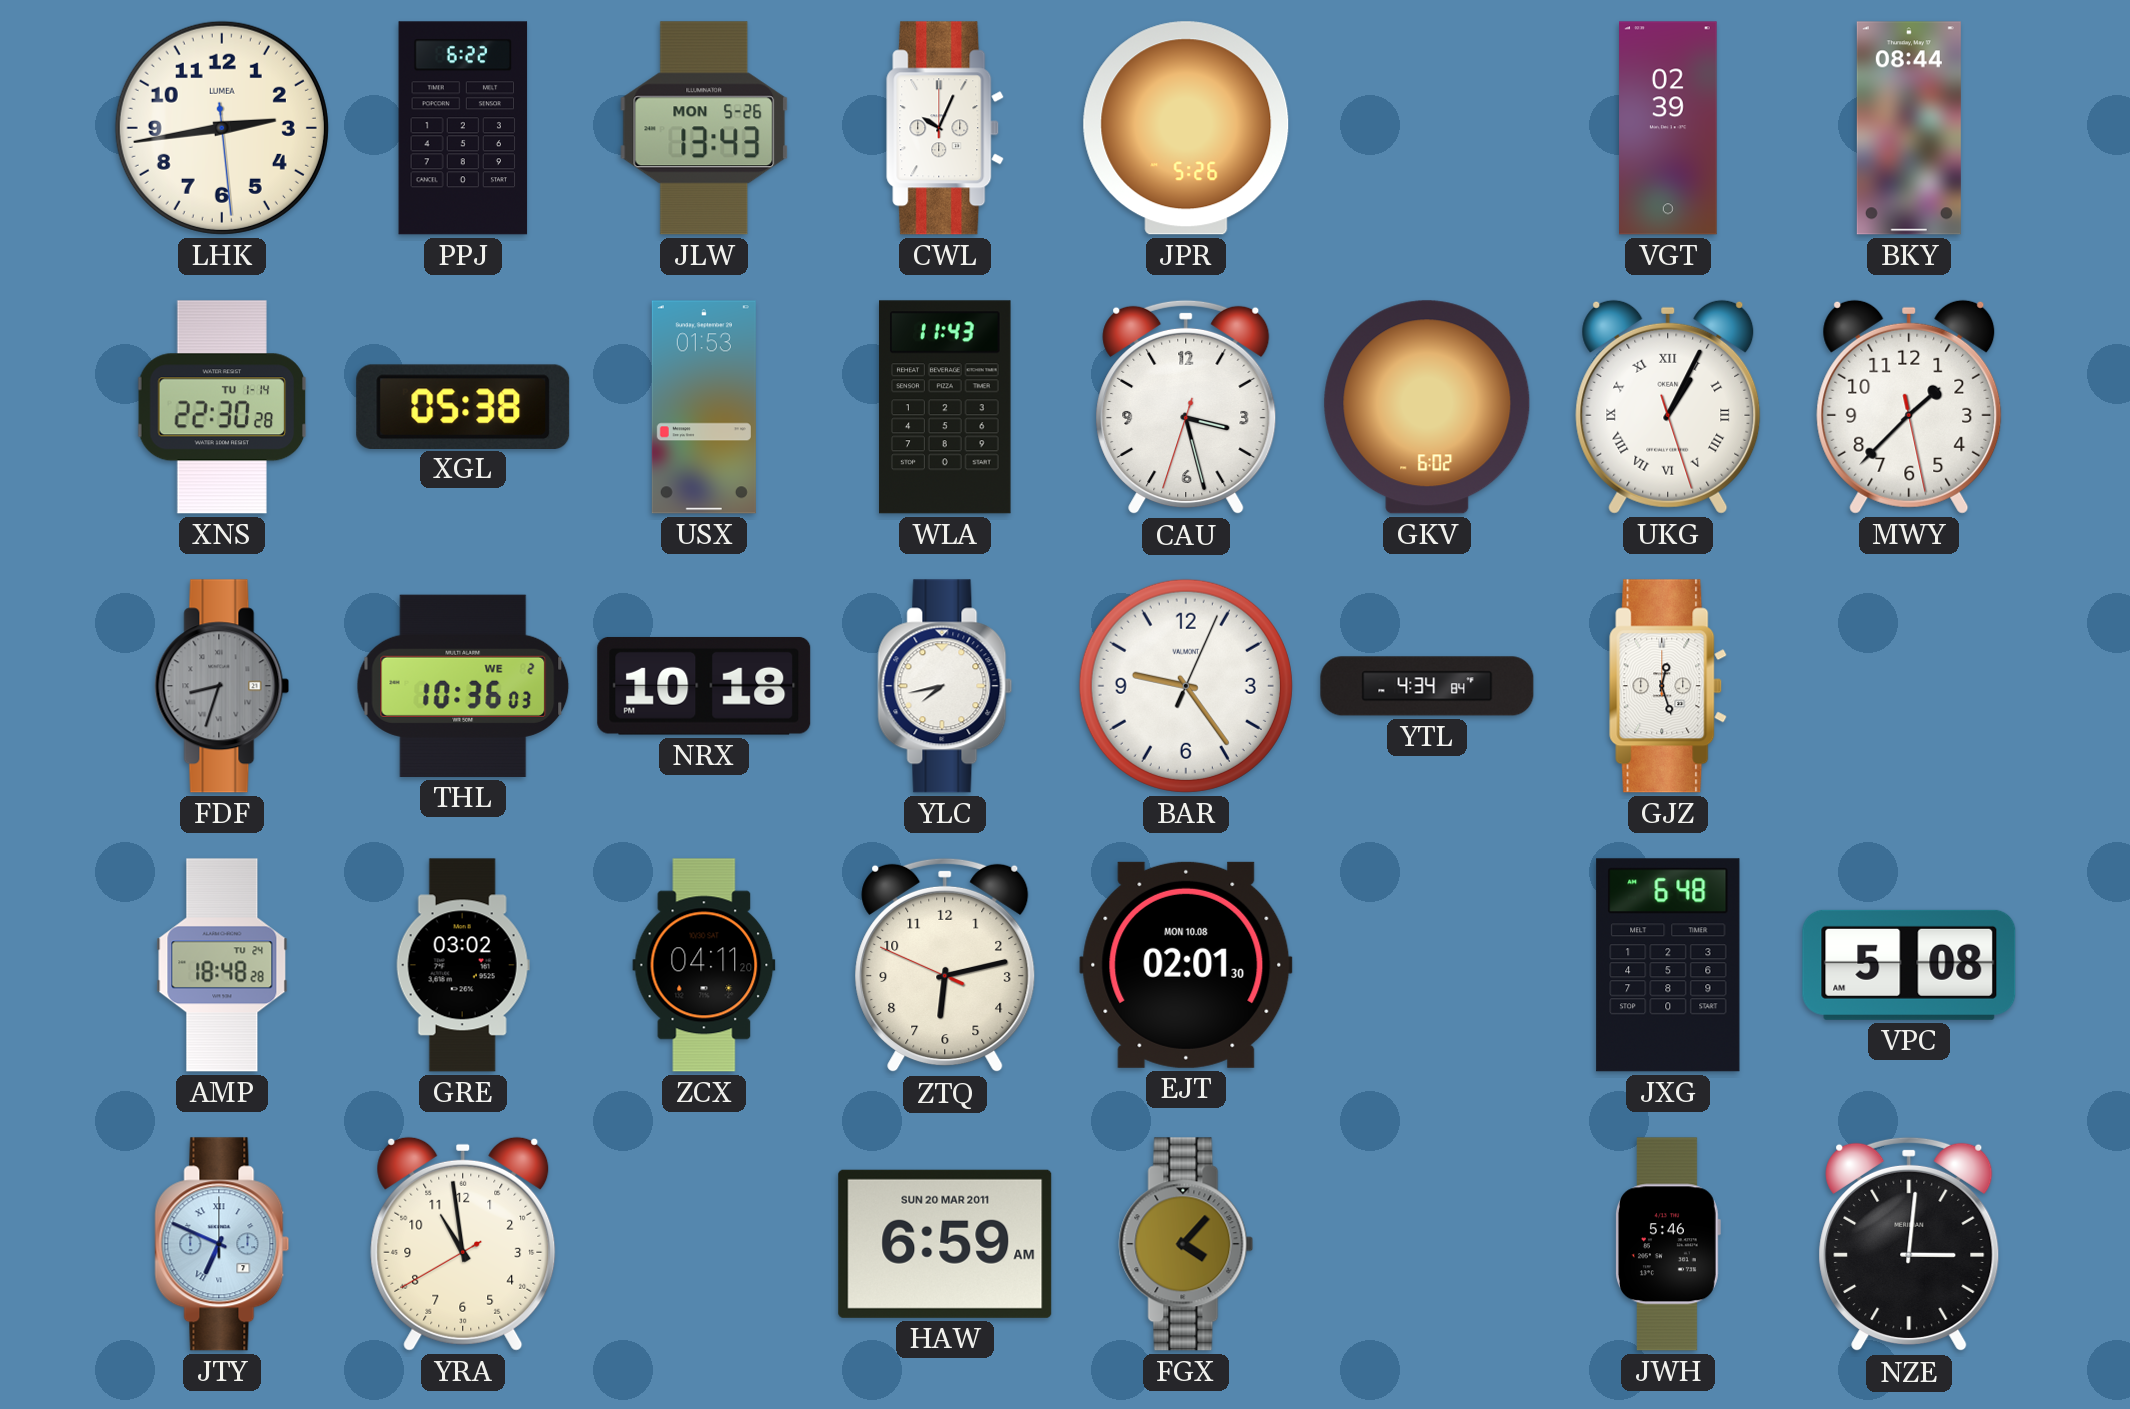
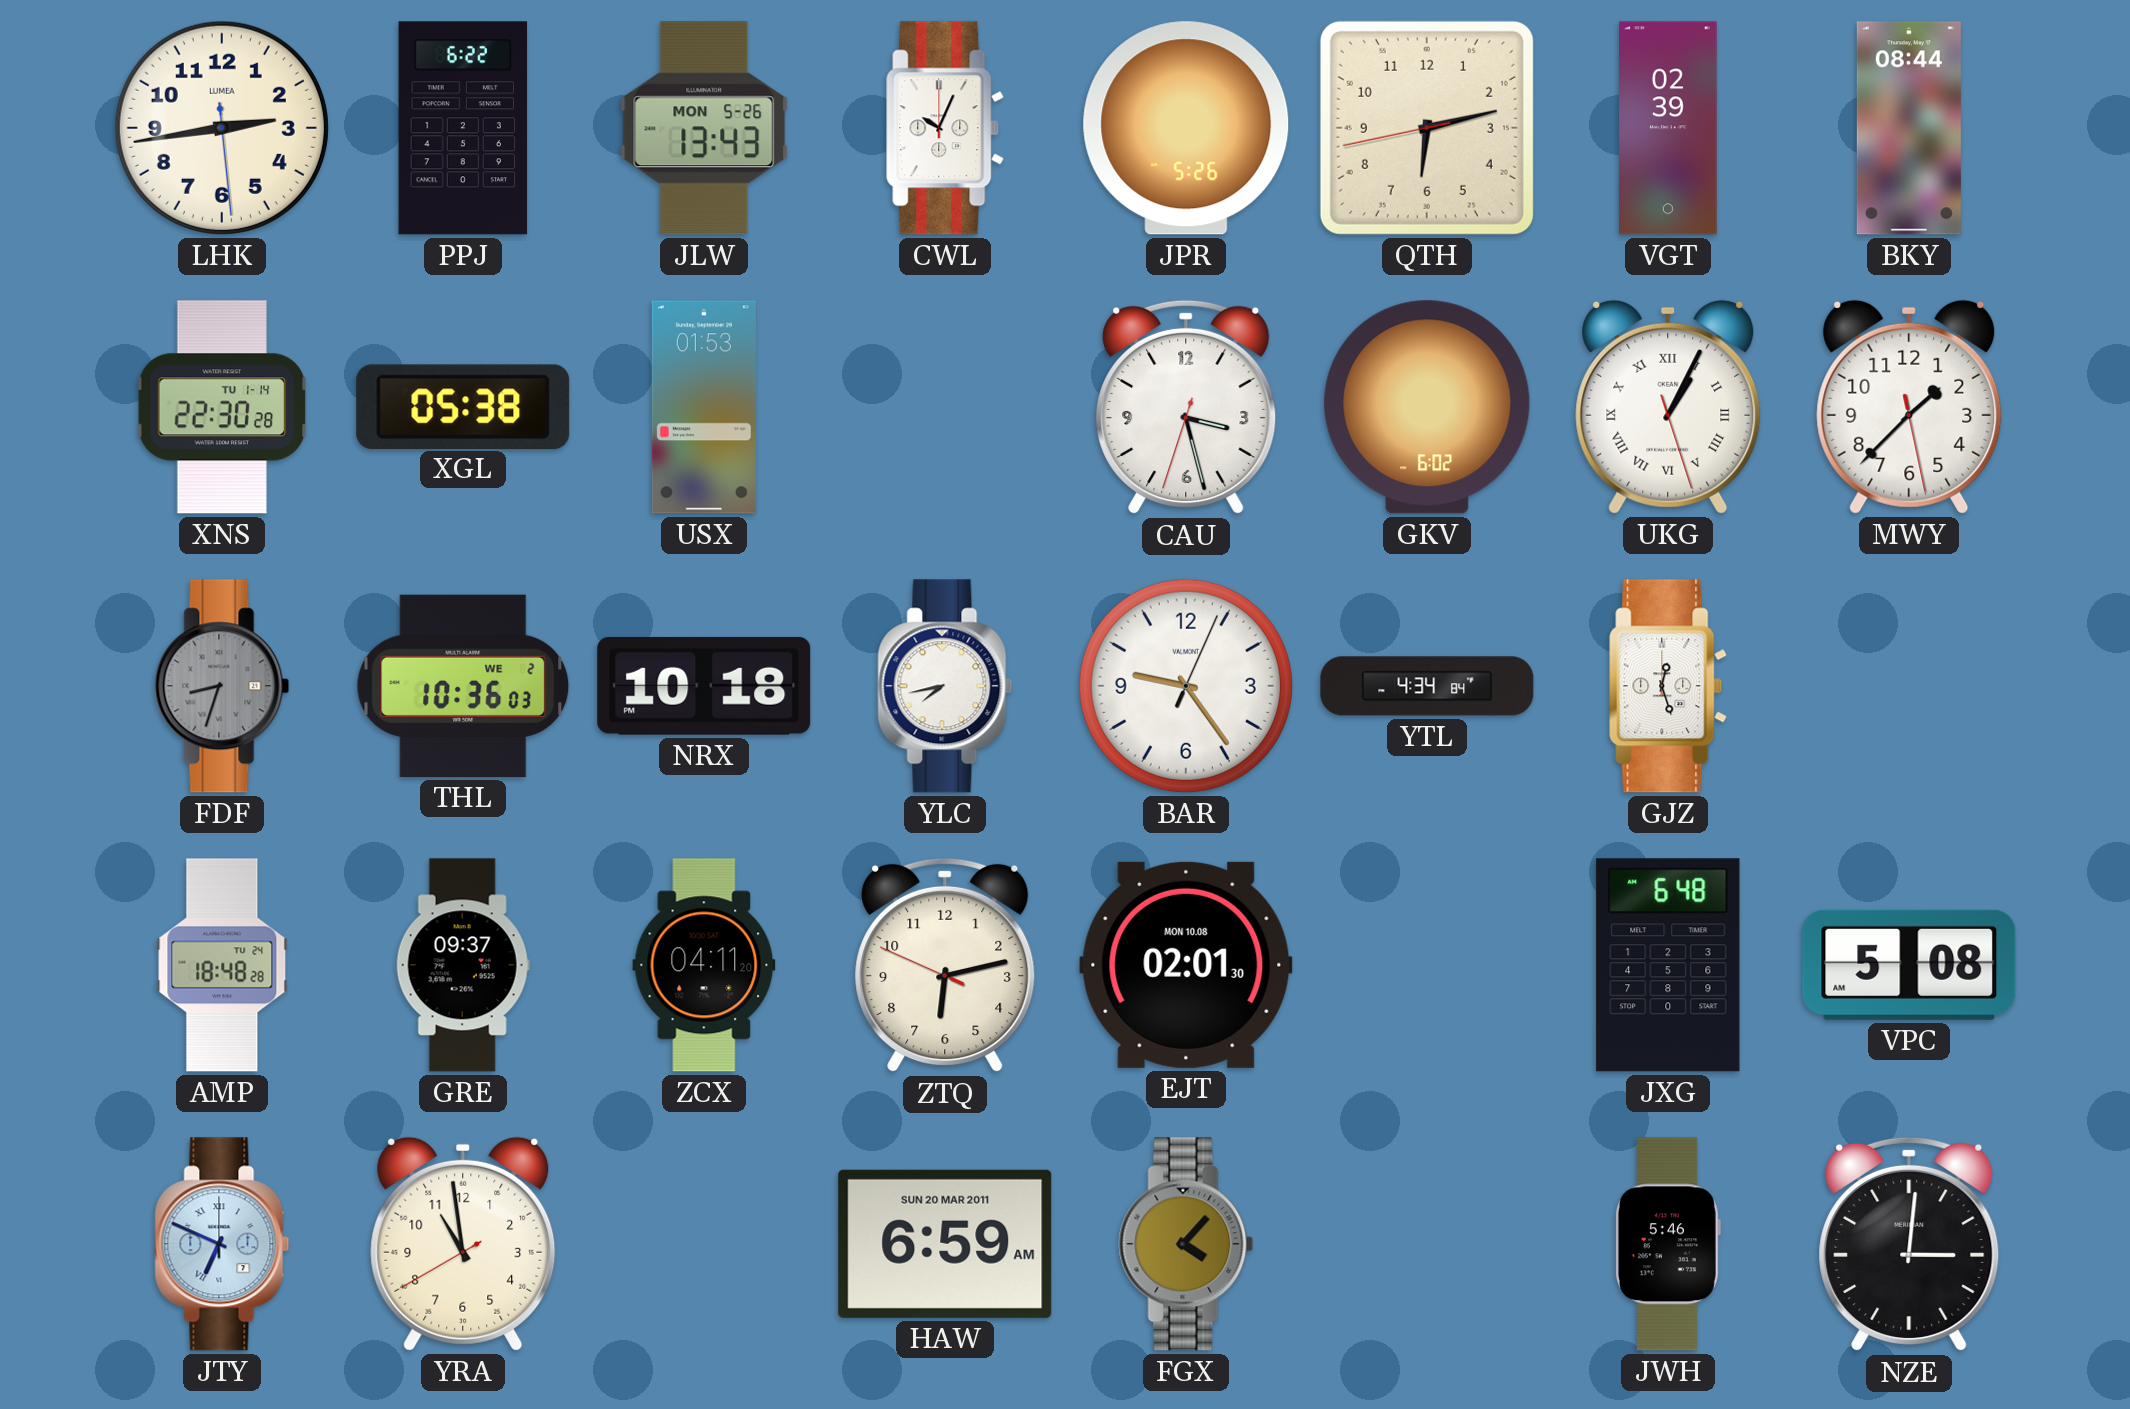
QTH: none -> 6:12 (1427, 128)
WLA: 11:43 -> none (945, 407)
GRE: 03:02 -> 09:37 (463, 965)
